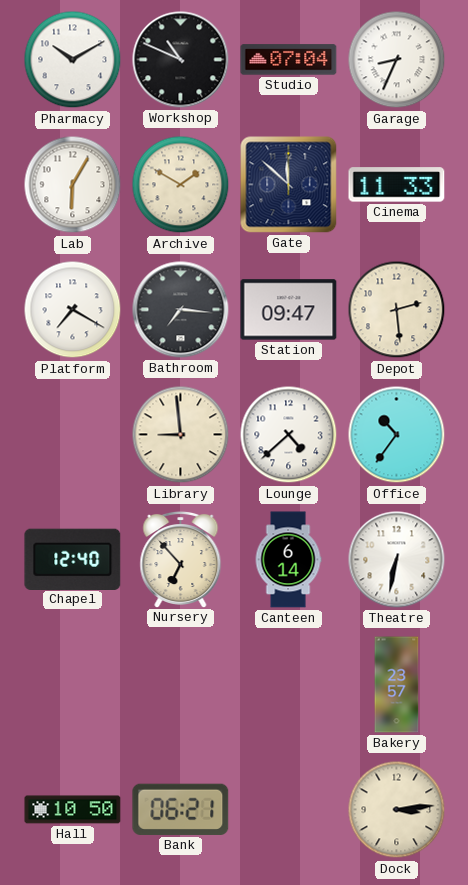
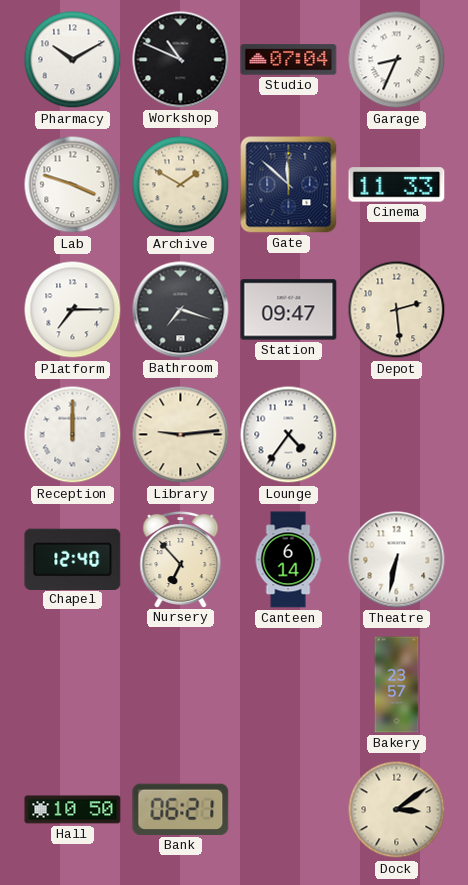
Lab: 6:05 -> 3:48 (73, 185)
Platform: 7:20 -> 7:15 (73, 310)
Bathroom: 7:16 -> 7:18 (181, 310)
Reception: none -> 12:00 (73, 435)
Library: 8:59 -> 9:14 (181, 435)
Lounge: 4:38 -> 4:36 (289, 435)
Office: 10:36 -> none (397, 435)
Dock: 3:14 -> 3:09 (397, 810)
